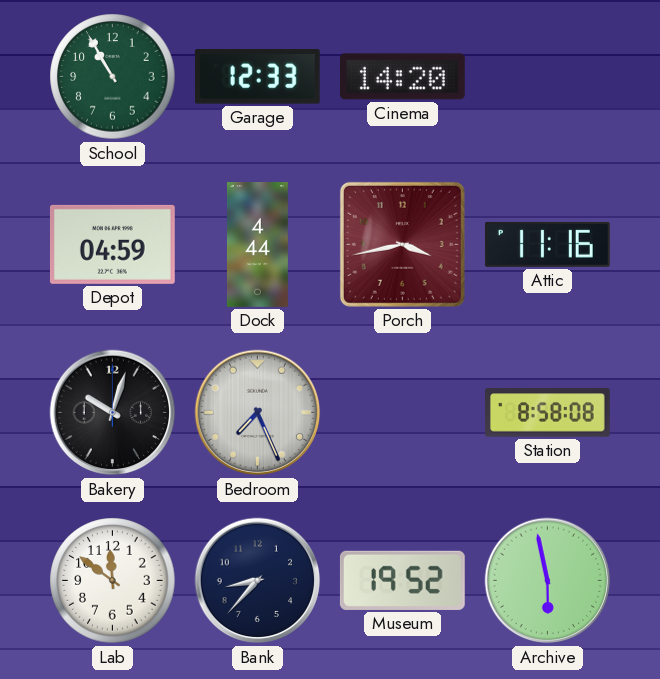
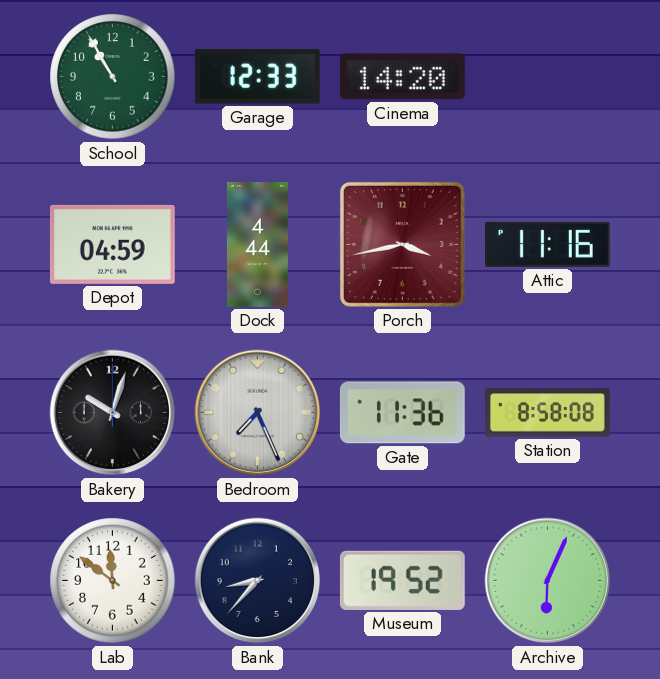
Gate: none -> 11:36 (402, 413)
Archive: 5:58 -> 6:04 (548, 581)
